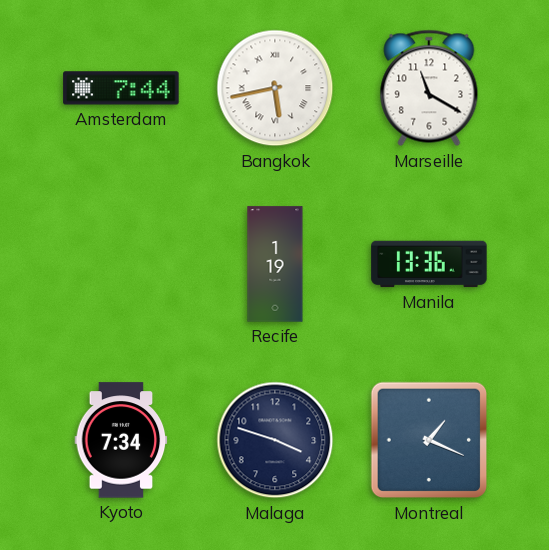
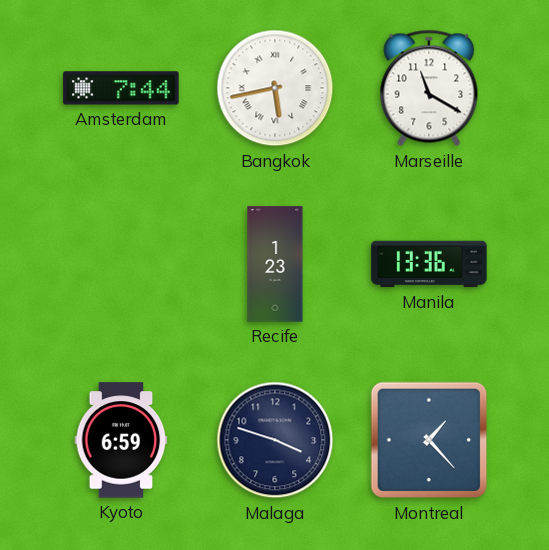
Recife: 1:19 -> 1:23 (275, 264)
Kyoto: 7:34 -> 6:59 (121, 440)
Montreal: 1:19 -> 1:23 (429, 440)
